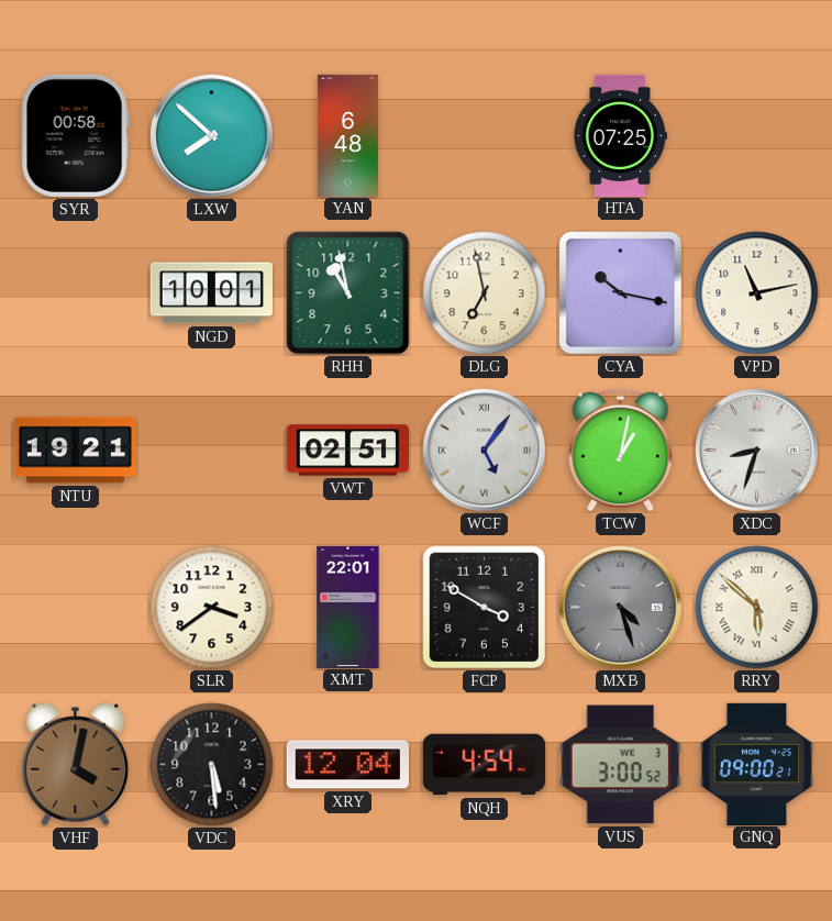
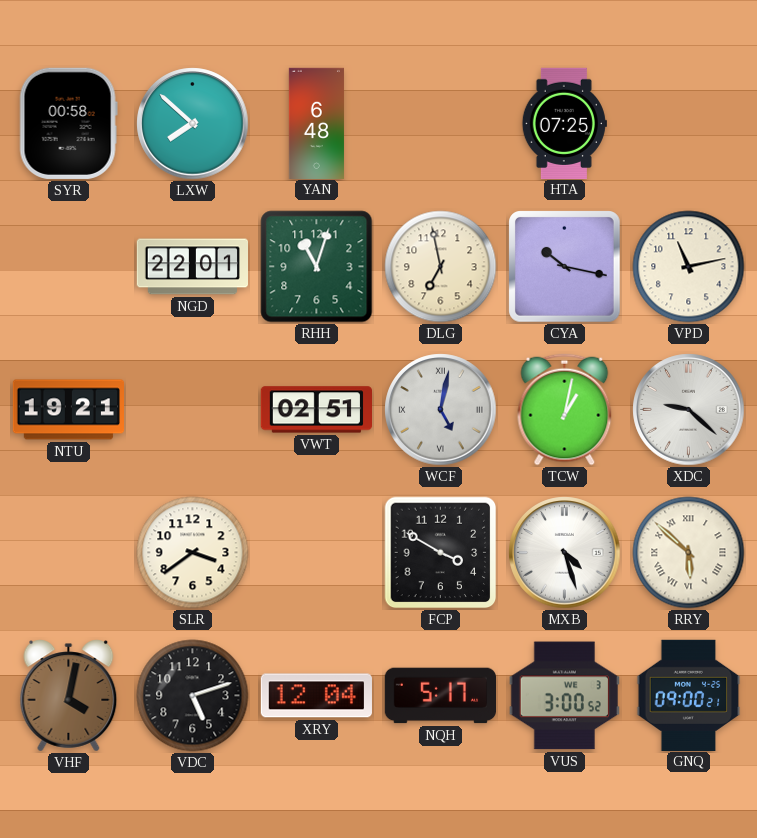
NGD: 10:01 -> 22:01 (192, 267)
RHH: 10:58 -> 11:03 (317, 267)
WCF: 5:06 -> 5:02 (441, 410)
XDC: 8:33 -> 9:22 (689, 410)
XMT: 22:01 -> none (348, 607)
MXB dial: grey -> white (565, 553)
VDC: 5:29 -> 5:12 (193, 696)
NQH: 4:54 -> 5:17 (440, 696)
